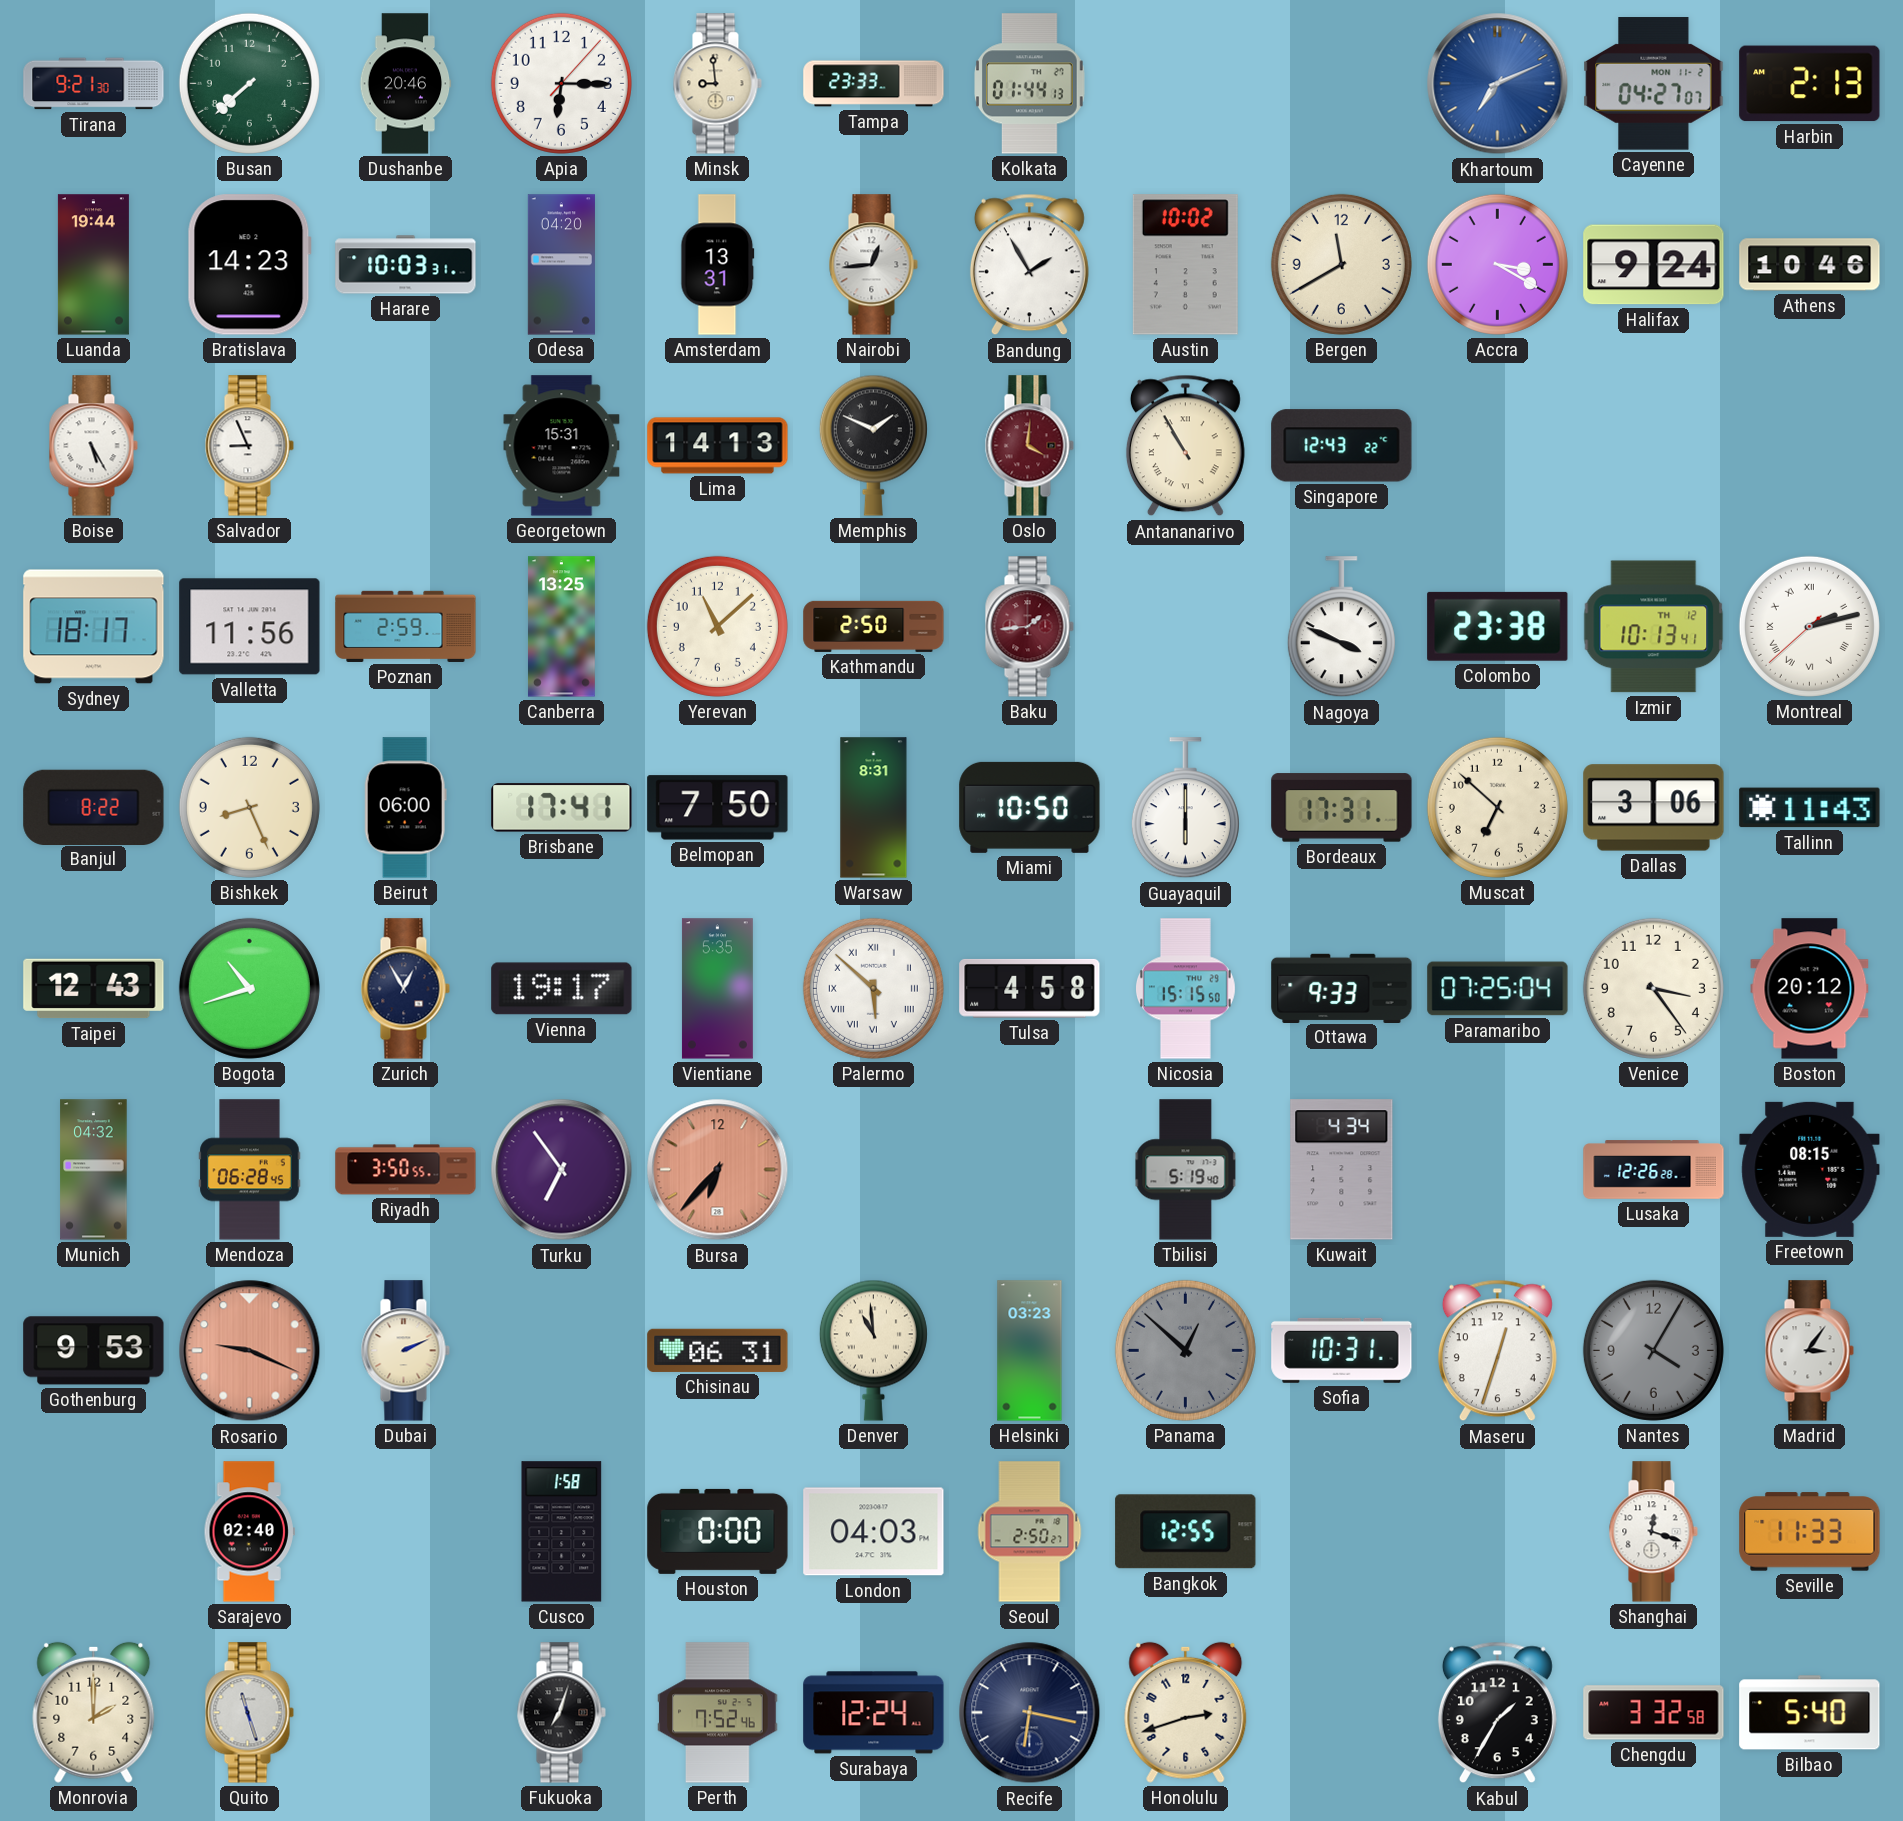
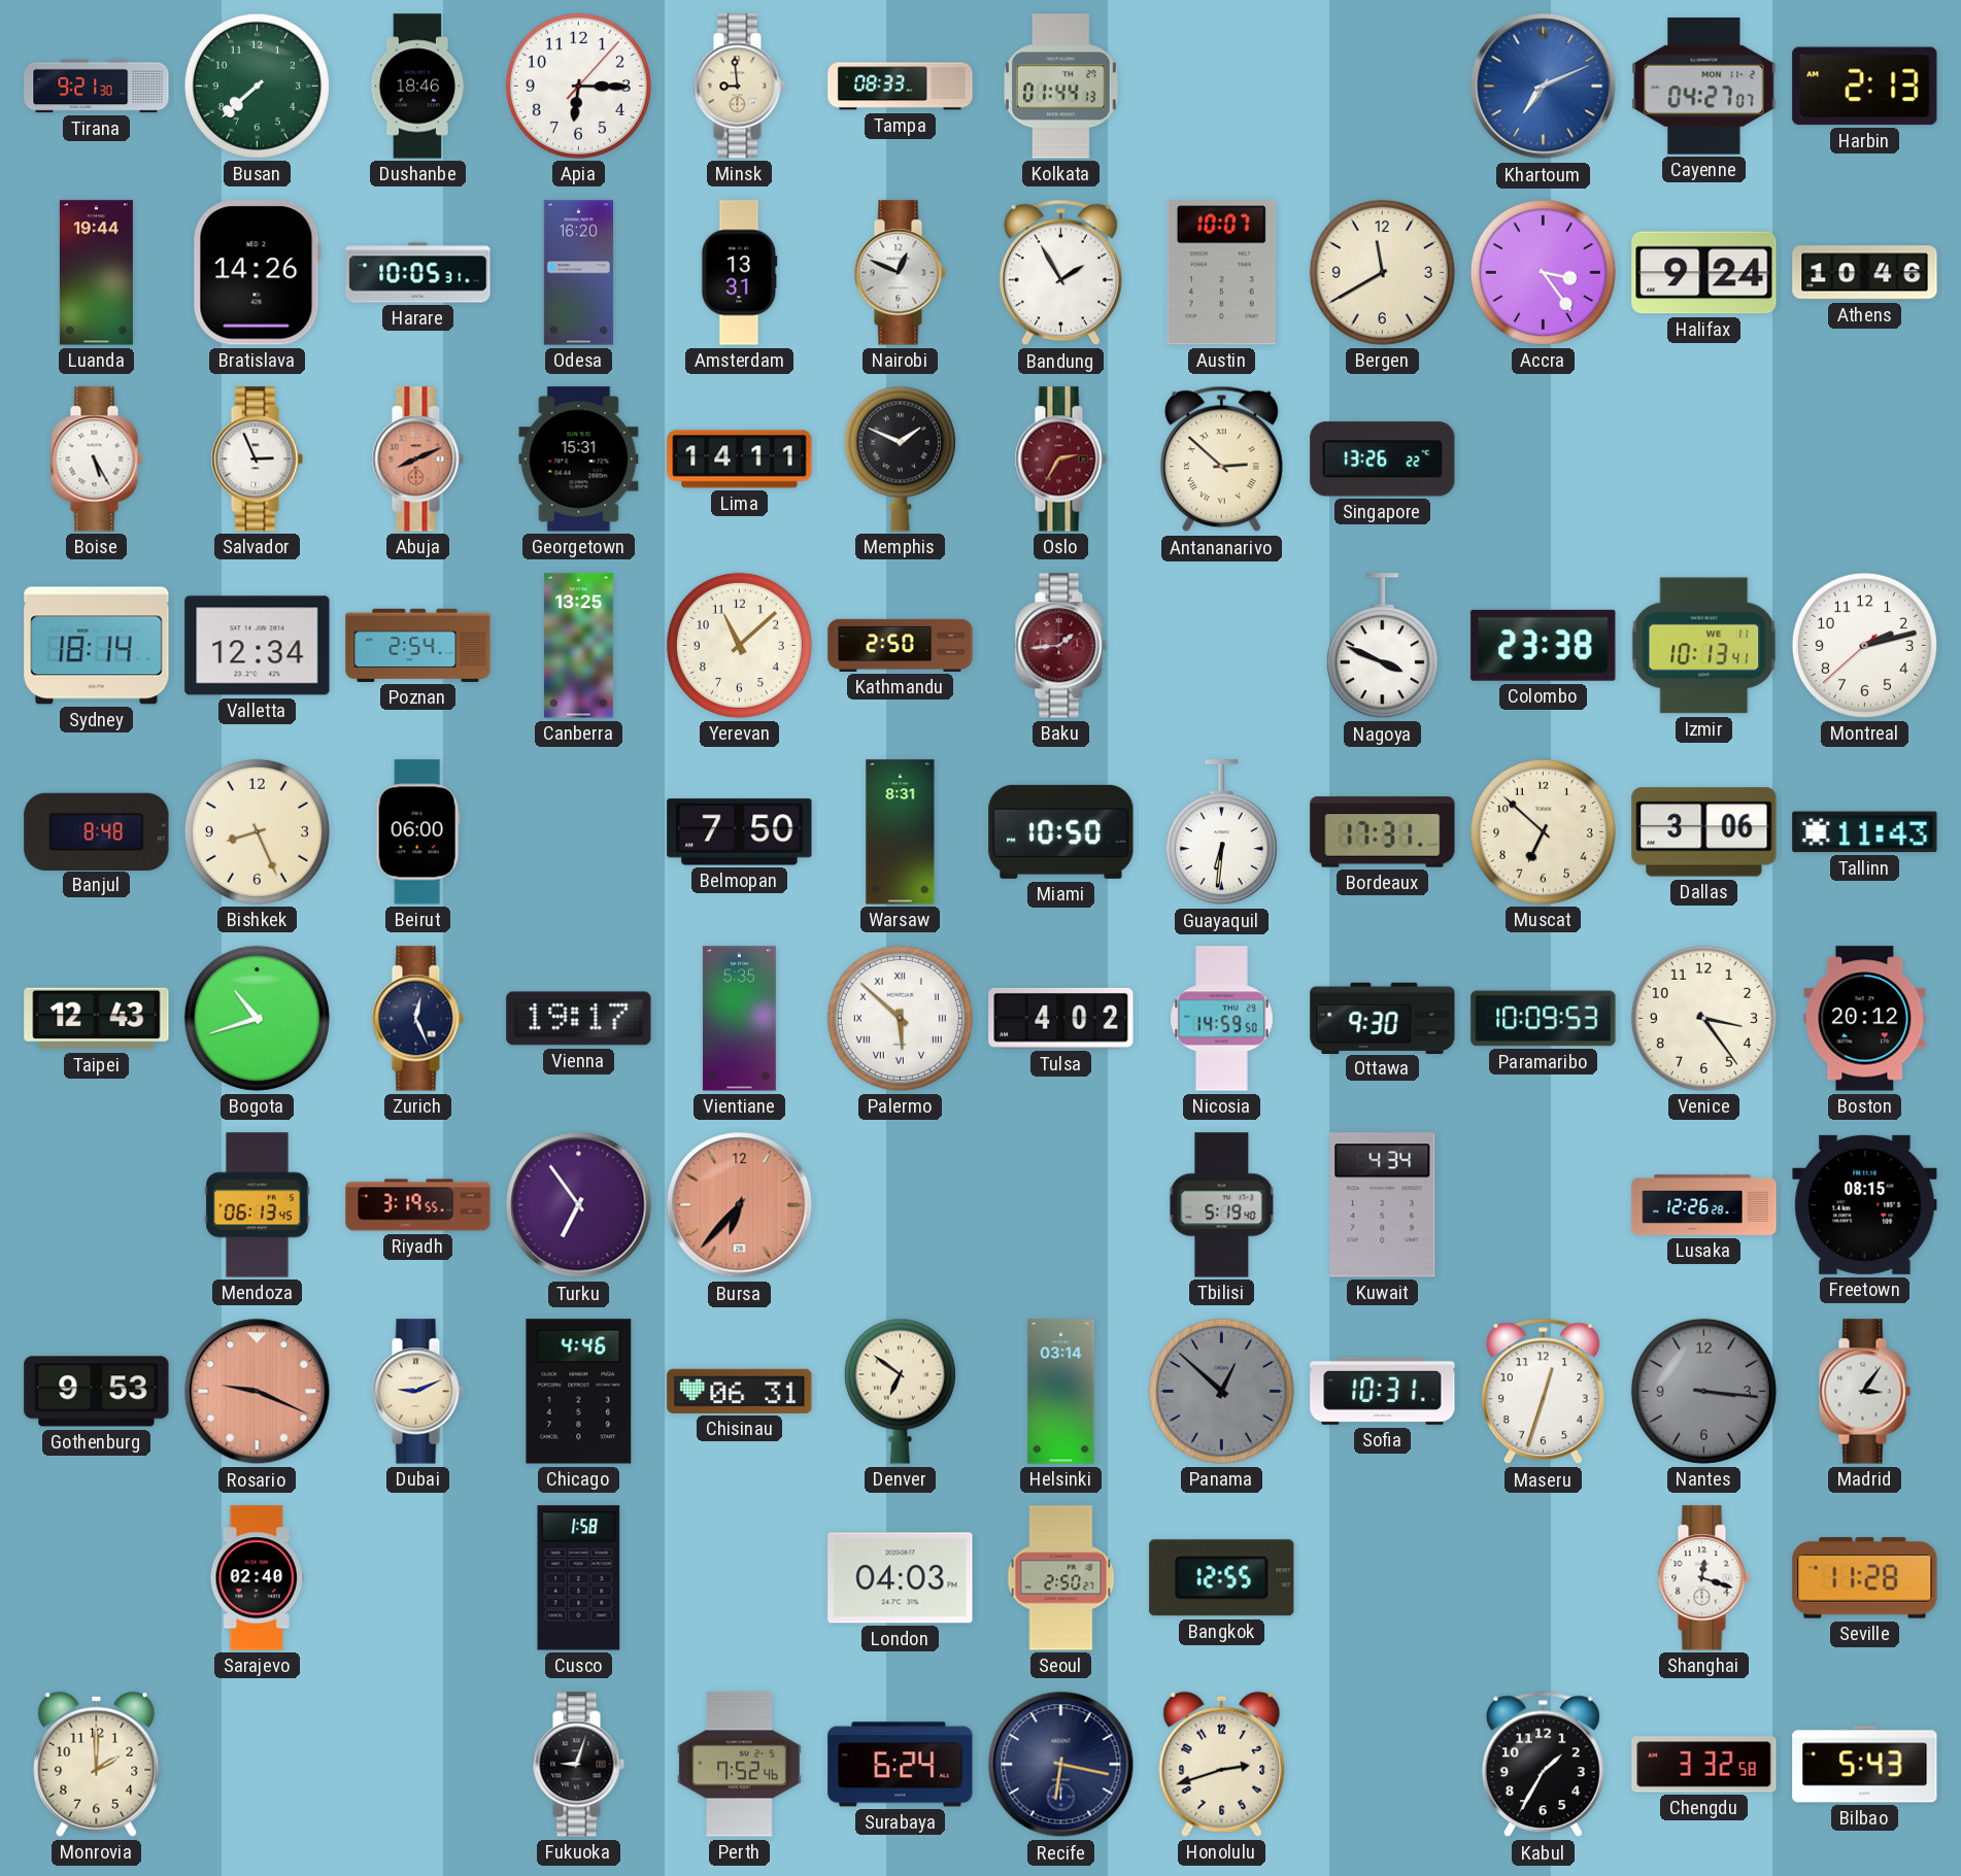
Dushanbe: 20:46 -> 18:46 (417, 87)
Tampa: 23:33 -> 08:33 (901, 87)
Bratislava: 14:23 -> 14:26 (257, 273)
Harare: 10:03 -> 10:05 (418, 273)
Odesa: 04:20 -> 16:20 (578, 273)
Nairobi: 12:44 -> 12:49 (900, 273)
Austin: 10:02 -> 10:07 (1221, 273)
Accra: 3:20 -> 3:24 (1543, 272)
Salvador: 8:56 -> 2:56 (257, 459)
Abuja: none -> 8:11 (417, 459)
Lima: 14:13 -> 14:11 (740, 459)
Oslo: 4:01 -> 2:35 (1060, 459)
Antananarivo: 10:55 -> 2:52 (1221, 459)
Singapore: 12:43 -> 13:26 (1383, 459)
Sydney: 18:17 -> 18:14 (97, 646)
Valletta: 11:56 -> 12:34 (258, 646)
Poznan: 2:59 -> 2:54 (418, 645)
Izmir date: TH 12 -> WE 11 (1704, 646)
Montreal numerals: Roman -> Arabic (1864, 645)
Banjul: 8:22 -> 8:48 (97, 831)
Brisbane: 17:41 -> none (562, 808)
Guayaquil: 6:00 -> 6:31 (1221, 832)
Zurich: 12:55 -> 12:26 (417, 1019)
Tulsa: 4:58 -> 4:02 (1061, 1018)
Nicosia: 15:15 -> 14:59 (1222, 1019)
Ottawa: 9:33 -> 9:30 (1383, 1018)
Paramaribo: 07:25 -> 10:09 (1544, 1019)
Munich: 04:32 -> none (94, 1170)
Mendoza: 06:28 -> 06:13 (258, 1205)
Riyadh: 3:50 -> 3:19 (418, 1205)
Dubai: 2:11 -> 9:11 (417, 1392)
Chicago: none -> 4:46 (579, 1392)
Denver: 10:59 -> 6:51 (900, 1391)
Helsinki: 03:23 -> 03:14 (1061, 1392)
Nantes: 4:05 -> 3:16 (1703, 1391)
Houston: 0:00 -> none (718, 1531)
Seville: 11:33 -> 11:28 (1865, 1578)
Quito: 11:27 -> none (249, 1713)
Fukuoka: 7:03 -> 9:03 (578, 1765)
Surabaya: 12:24 -> 6:24 (901, 1765)
Bilbao: 5:40 -> 5:43 (1865, 1765)
